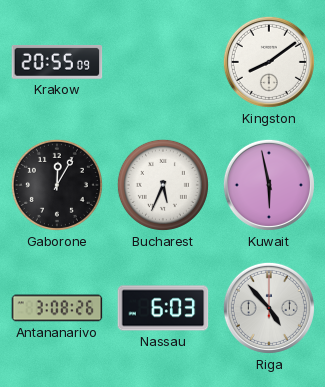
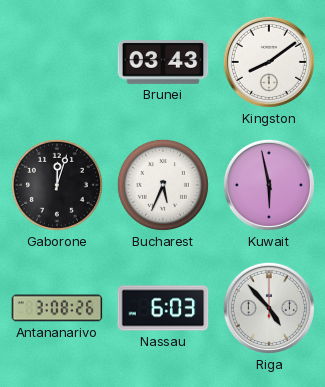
Krakow: 20:55 -> none (57, 63)
Brunei: none -> 03:43 (163, 63)
Gaborone: 12:05 -> 12:03 (57, 185)
